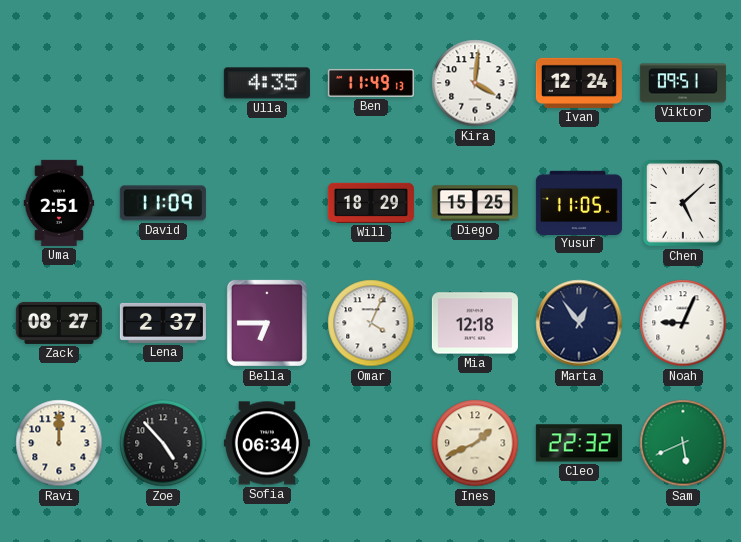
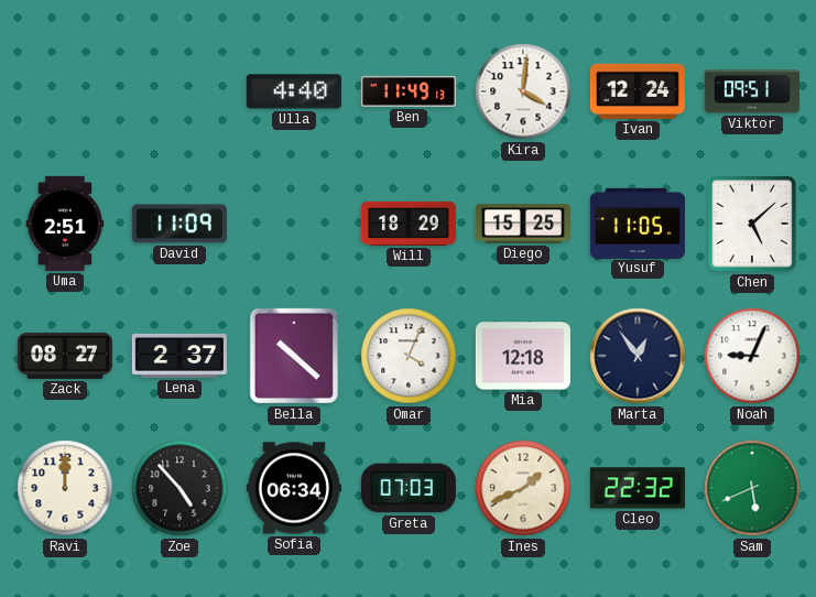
Ulla: 4:35 -> 4:40 (294, 91)
Bella: 6:45 -> 10:22 (294, 356)
Greta: none -> 07:03 (409, 488)
